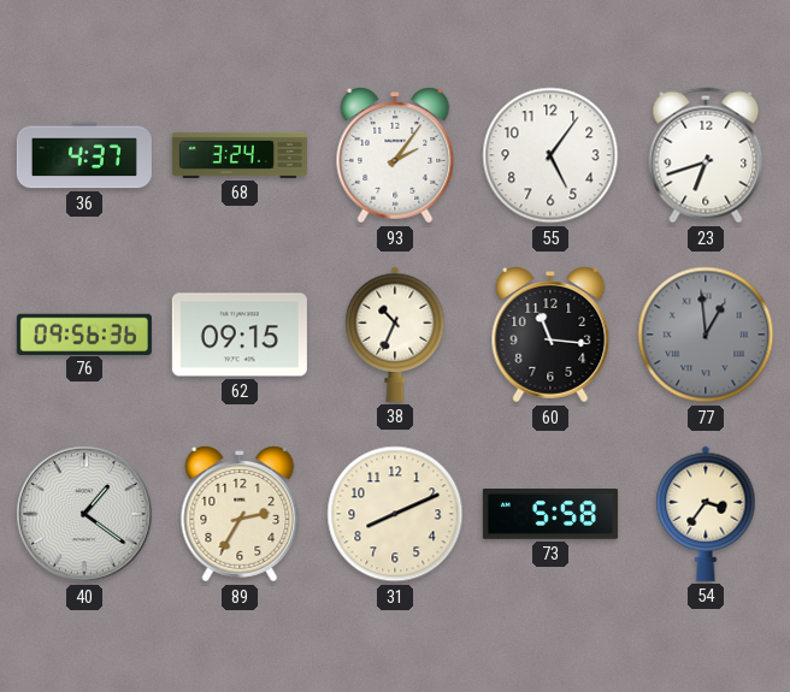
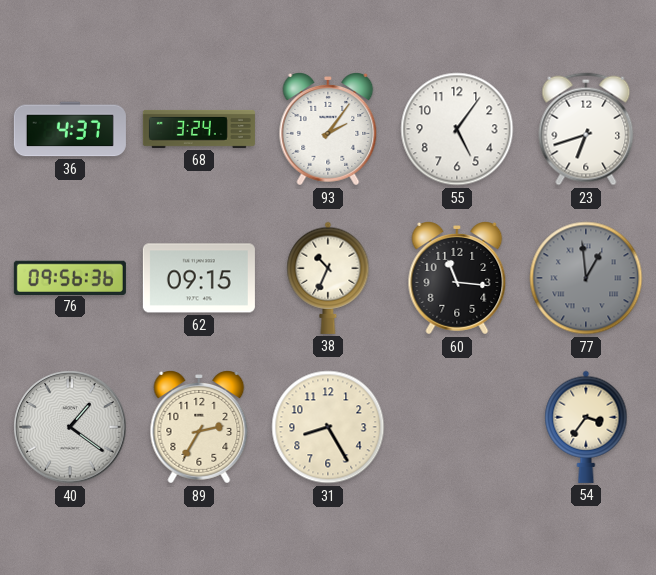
31: 8:11 -> 8:25 (328, 427)
73: 5:58 -> none (550, 514)
